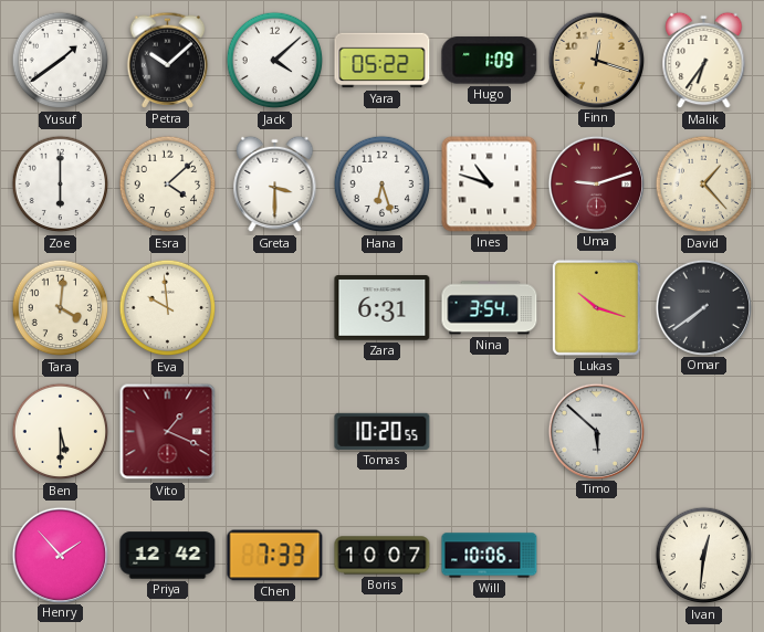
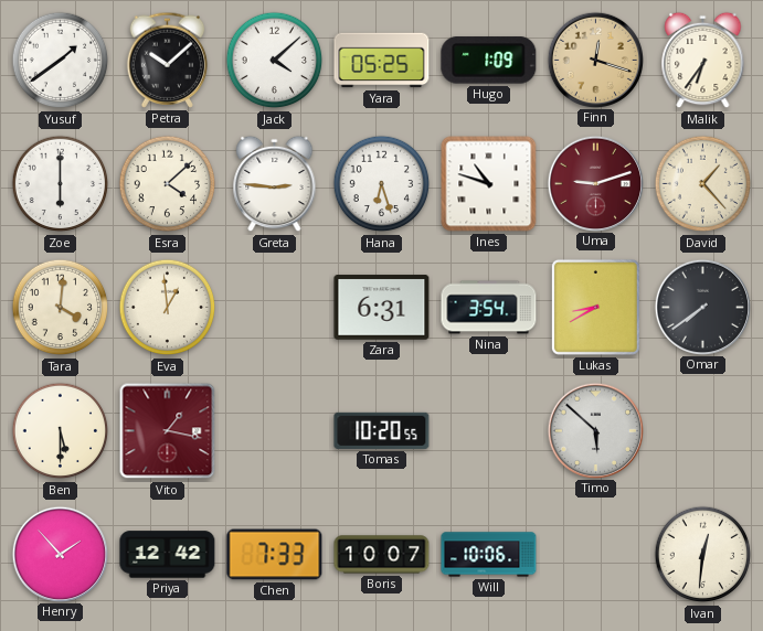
Yara: 05:22 -> 05:25 (382, 61)
Greta: 3:30 -> 2:46 (275, 184)
Eva: 9:59 -> 12:59 (168, 308)
Lukas: 10:18 -> 8:40 (595, 307)
Vito: 1:19 -> 1:17 (168, 431)
